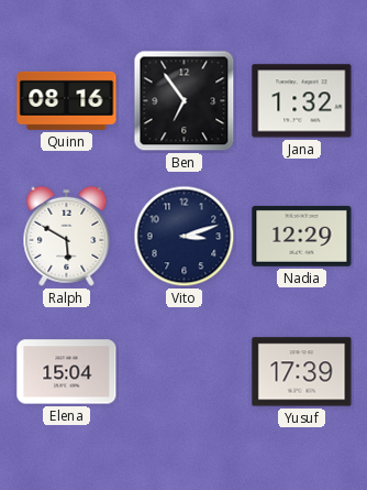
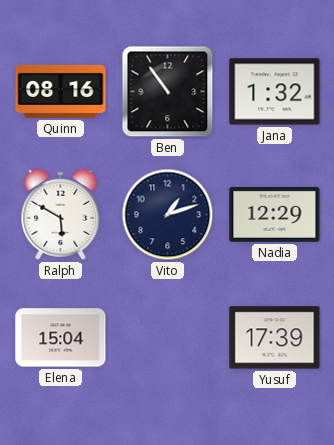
Ben: 6:54 -> 10:54 (168, 92)
Vito: 3:12 -> 1:12 (168, 215)
